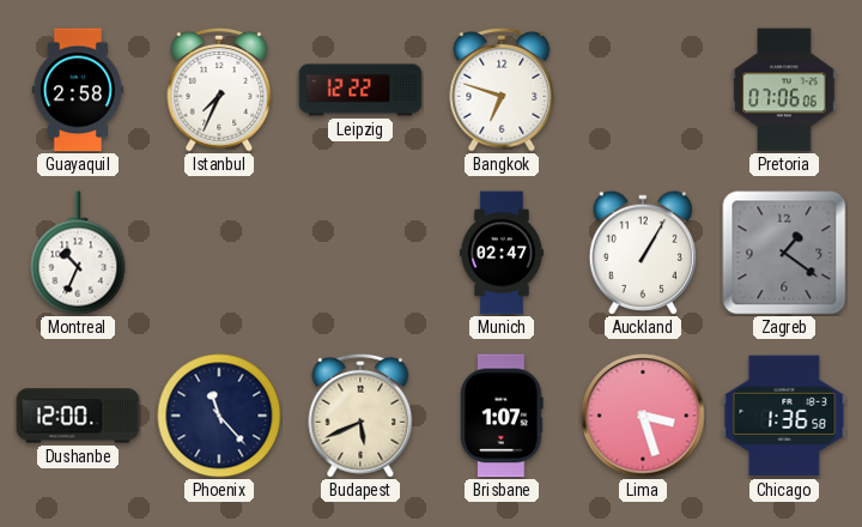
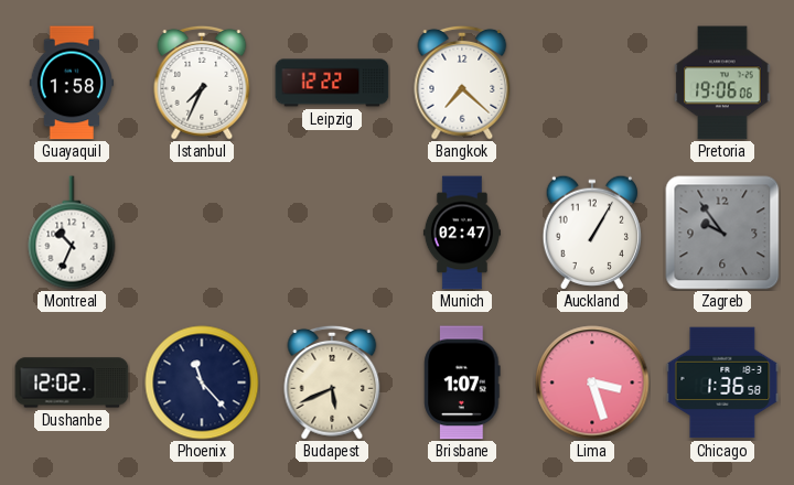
Guayaquil: 2:58 -> 1:58 (72, 83)
Bangkok: 6:48 -> 7:22 (462, 83)
Pretoria: 07:06 -> 19:06 (722, 83)
Zagreb: 1:21 -> 9:54 (722, 233)
Dushanbe: 12:00 -> 12:02 (72, 382)
